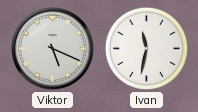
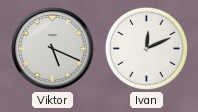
Ivan: 11:32 -> 12:11 (146, 48)
